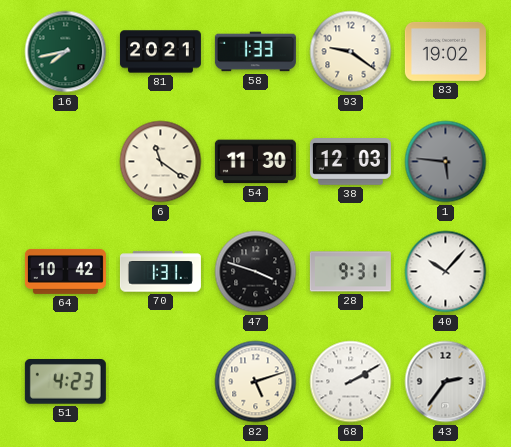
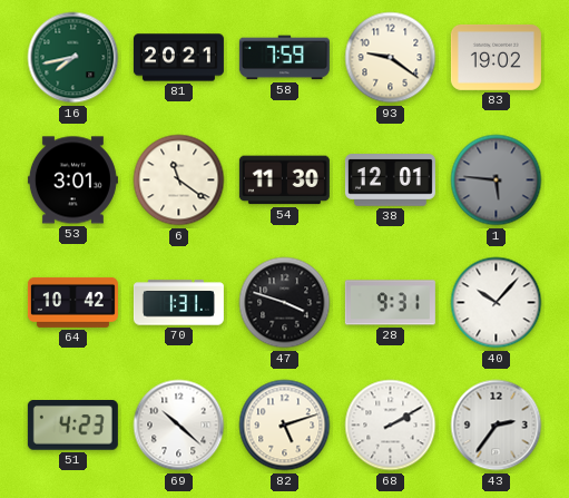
58: 1:33 -> 7:59 (284, 58)
53: none -> 3:01 (72, 180)
38: 12:03 -> 12:01 (390, 180)
69: none -> 10:22 (179, 426)
